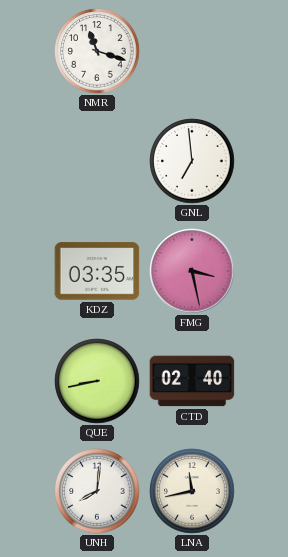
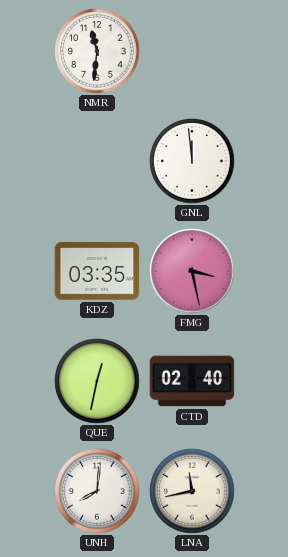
NMR: 11:18 -> 11:31 (97, 51)
GNL: 6:59 -> 11:59 (192, 161)
QUE: 8:43 -> 12:32 (97, 381)
